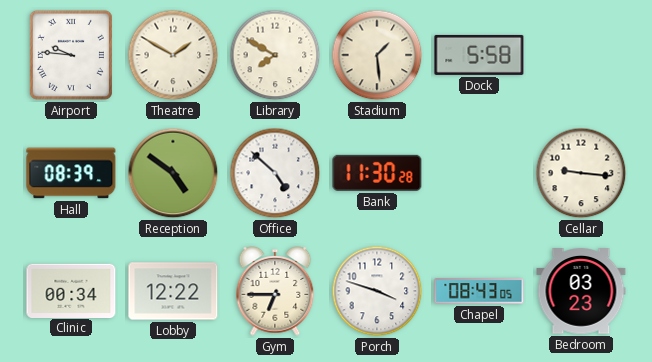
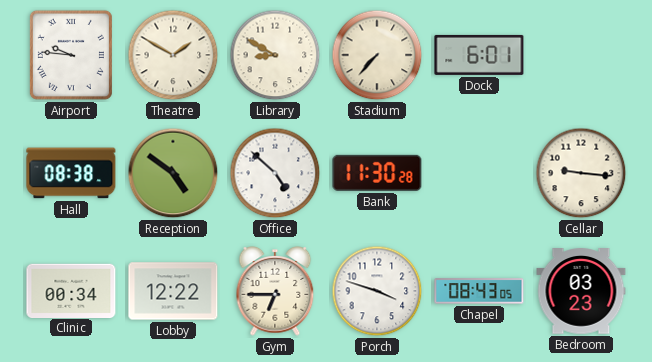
Library: 7:50 -> 8:50 (275, 55)
Stadium: 1:29 -> 7:37 (377, 55)
Dock: 5:58 -> 6:01 (479, 55)
Hall: 08:39 -> 08:38 (71, 173)
